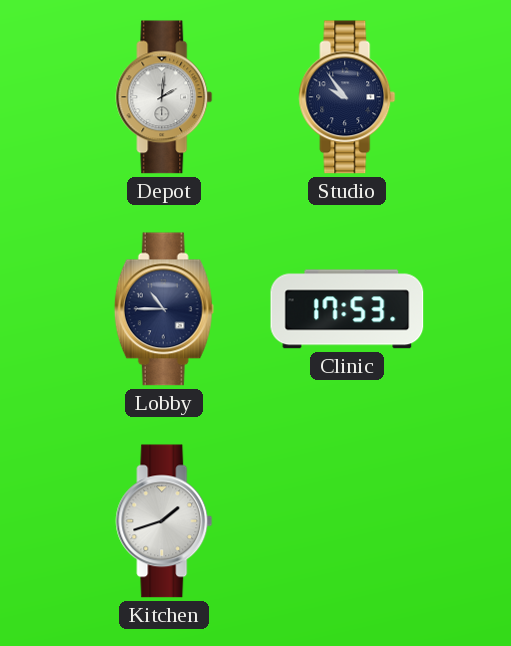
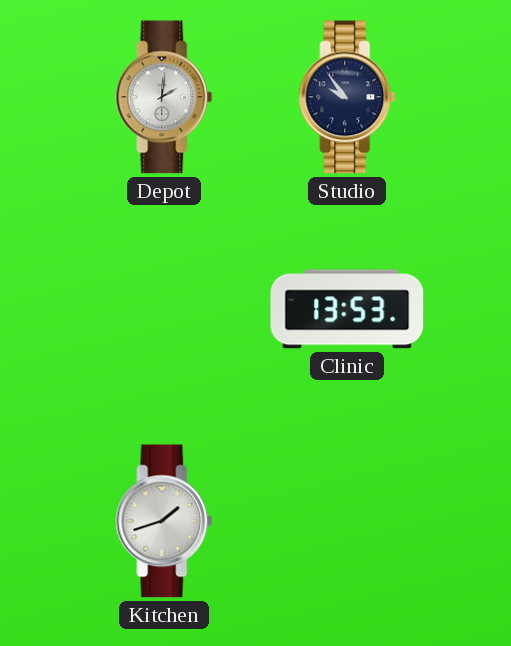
Lobby: 10:45 -> none (164, 309)
Clinic: 17:53 -> 13:53 (347, 309)
